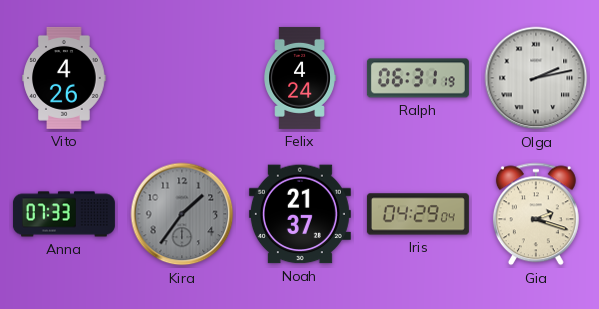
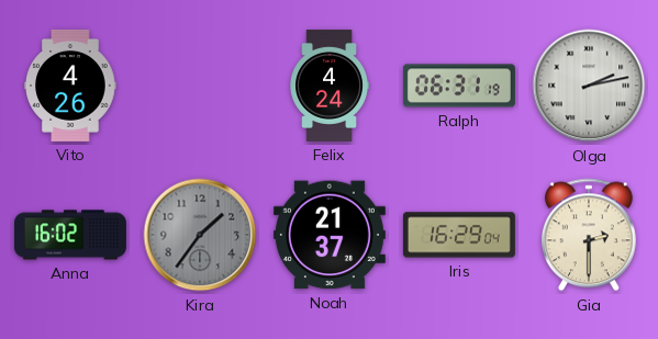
Anna: 07:33 -> 16:02 (70, 235)
Iris: 04:29 -> 16:29 (459, 235)
Gia: 2:18 -> 2:30 (589, 235)
